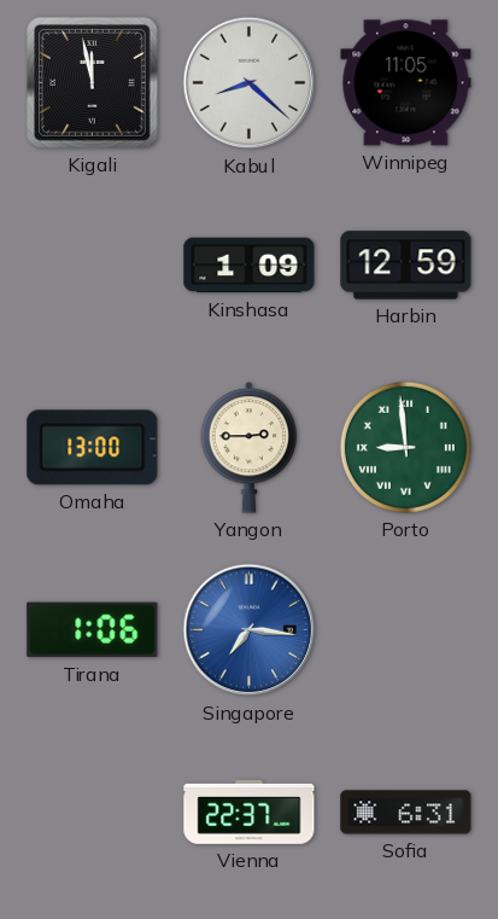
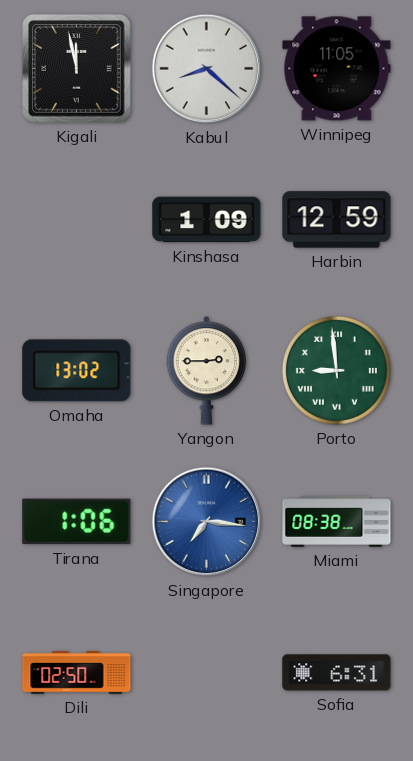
Omaha: 13:00 -> 13:02 (77, 371)
Miami: none -> 08:38 (337, 522)
Dili: none -> 02:50 (77, 673)
Vienna: 22:37 -> none (250, 812)
